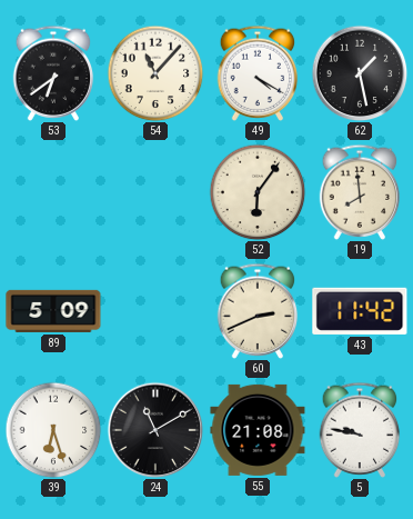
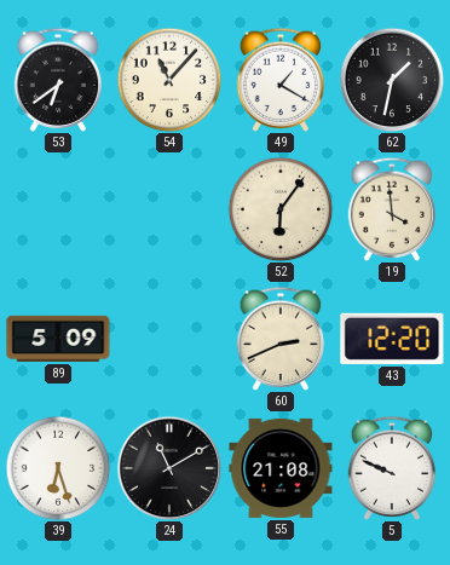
49: 4:20 -> 1:20 (281, 80)
62: 1:28 -> 1:32 (392, 80)
19: 7:59 -> 3:59 (392, 209)
43: 11:42 -> 12:20 (392, 339)
5: 9:47 -> 9:49 (392, 468)
